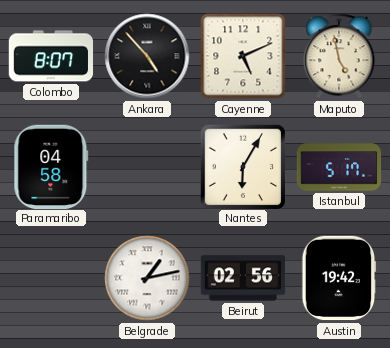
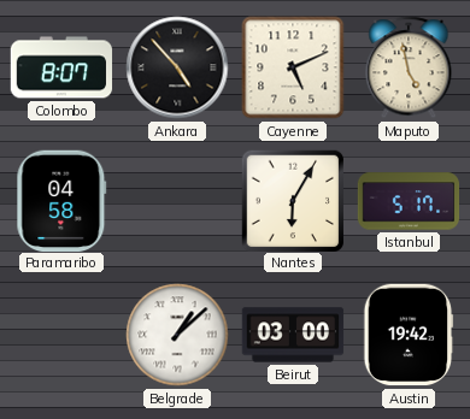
Belgrade: 1:13 -> 1:08 (177, 335)
Beirut: 02:56 -> 03:00 (293, 335)
